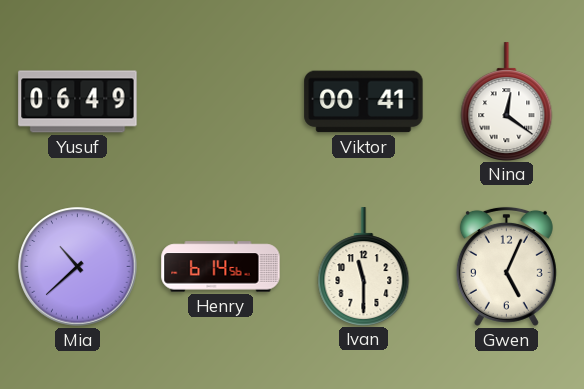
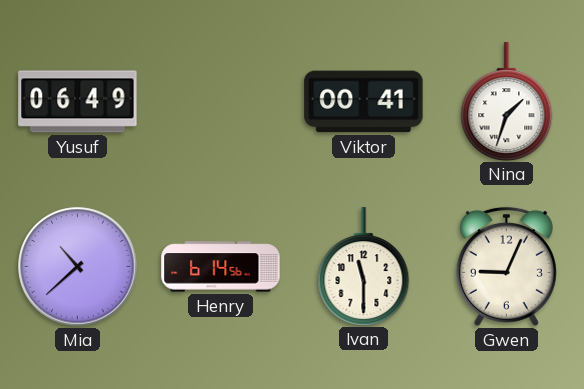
Nina: 12:21 -> 1:33 (507, 101)
Gwen: 5:04 -> 9:04 (506, 266)
